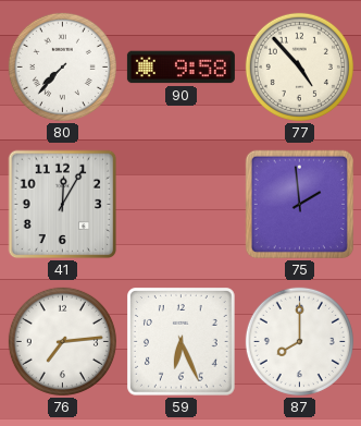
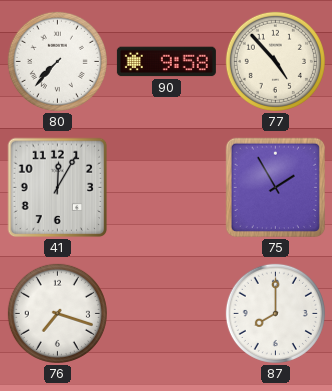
75: 1:59 -> 1:55 (275, 187)
76: 7:14 -> 7:18 (57, 313)
59: 6:26 -> none (182, 342)
